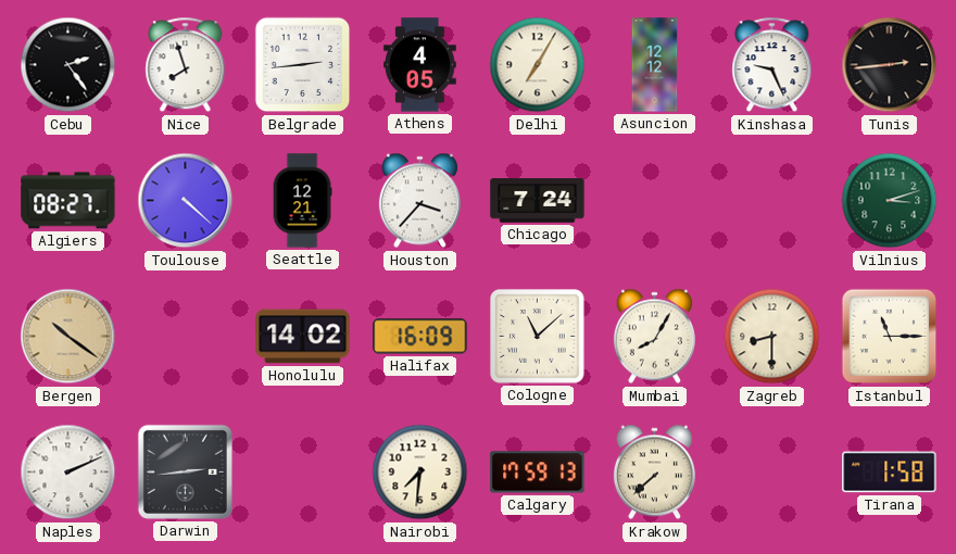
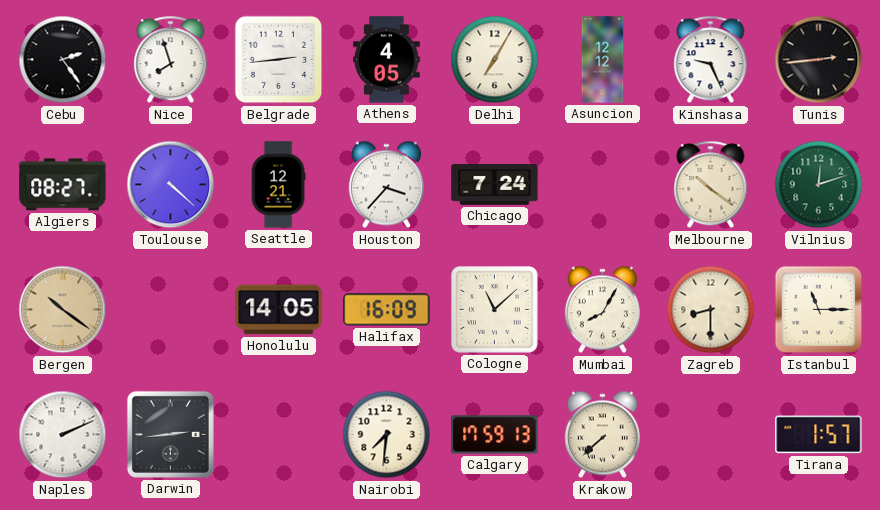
Melbourne: none -> 10:21 (711, 185)
Vilnius: 3:12 -> 12:12 (819, 185)
Honolulu: 14:02 -> 14:05 (279, 310)
Tirana: 1:58 -> 1:57 (819, 435)
